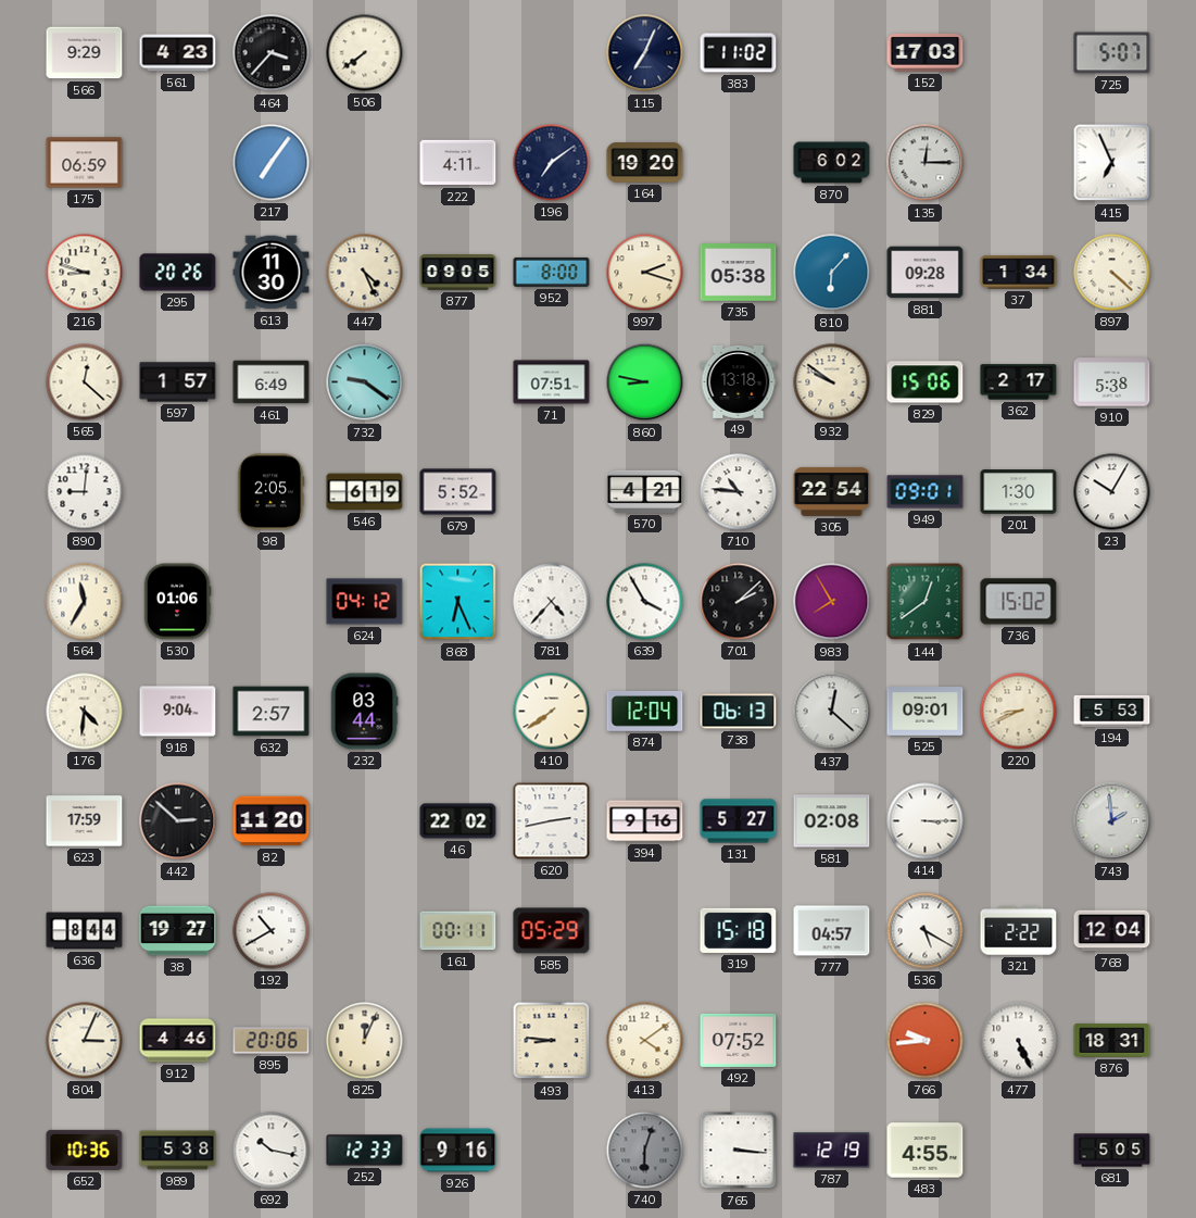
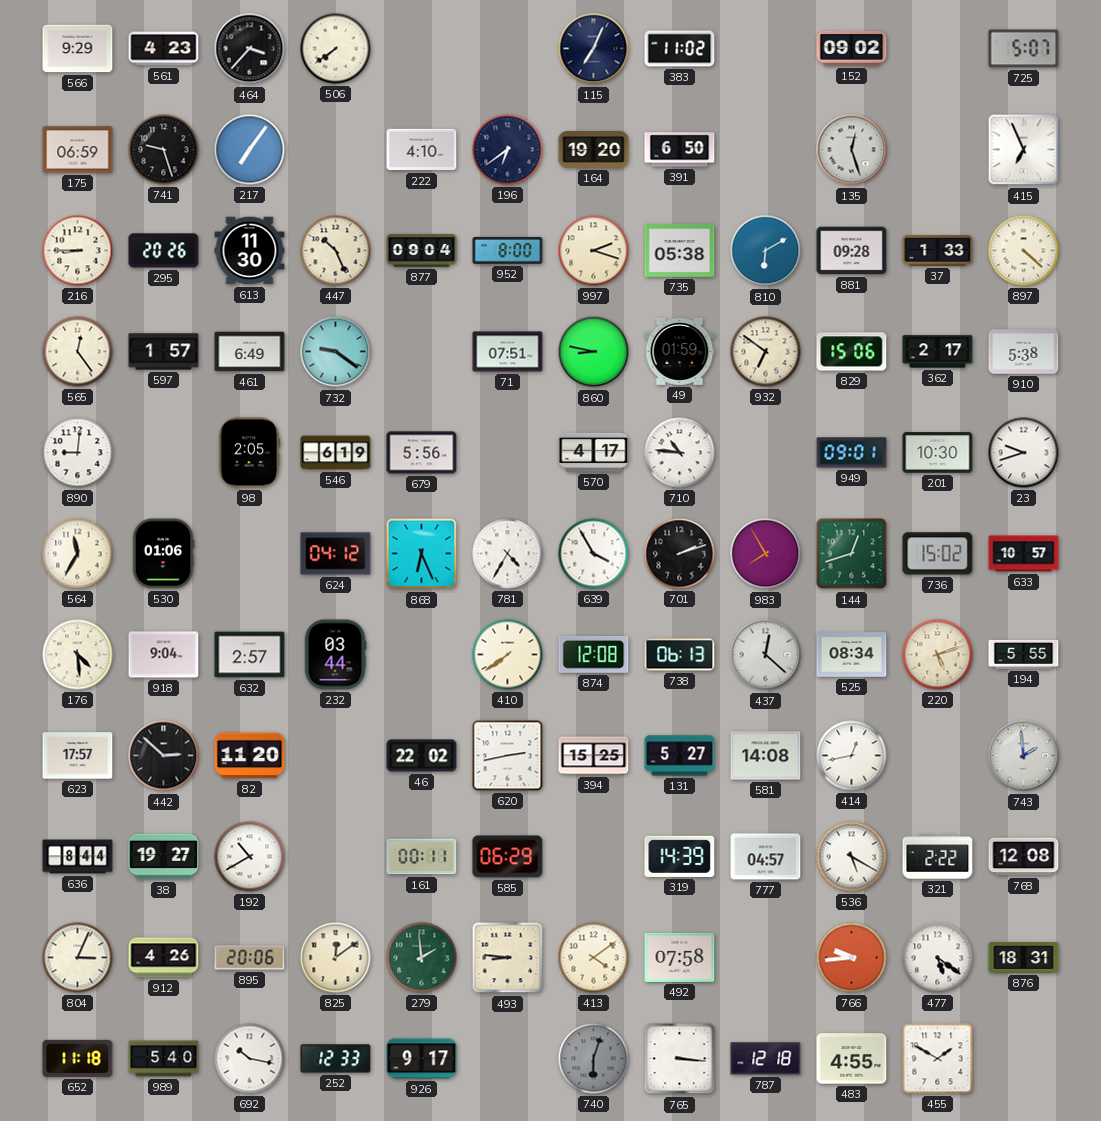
152: 17:03 -> 09:02 (852, 48)
741: none -> 9:27 (164, 150)
222: 4:11 -> 4:10 (422, 150)
196: 7:09 -> 6:39 (508, 150)
391: none -> 6:50 (680, 150)
870: 6:02 -> none (832, 163)
135: 12:15 -> 12:27 (852, 150)
216: 8:48 -> 8:45 (78, 251)
447: 4:26 -> 10:26 (336, 251)
877: 09:05 -> 09:04 (422, 251)
810: 6:07 -> 6:10 (766, 251)
37: 1:34 -> 1:33 (938, 251)
565: 12:22 -> 12:24 (78, 352)
49: 13:18 -> 01:59 (680, 351)
932: 9:51 -> 6:51 (766, 352)
679: 5:52 -> 5:56 (422, 453)
570: 4:21 -> 4:17 (594, 452)
305: 22:54 -> none (832, 491)
201: 1:30 -> 10:30 (938, 453)
23: 10:05 -> 9:42 (1024, 453)
781: 4:37 -> 4:35 (508, 554)
701: 2:08 -> 2:12 (680, 554)
144: 12:39 -> 12:42 (852, 554)
633: none -> 10:57 (1024, 554)
176: 4:31 -> 4:29 (78, 655)
874: 12:04 -> 12:08 (594, 654)
525: 09:01 -> 08:34 (852, 655)
220: 8:41 -> 5:12 (938, 655)
194: 5:53 -> 5:55 (1024, 654)
623: 17:59 -> 17:57 (78, 756)
394: 9:16 -> 15:25 (594, 756)
581: 02:08 -> 14:08 (766, 756)
414: 3:15 -> 12:43 (852, 756)
585: 05:29 -> 06:29 (508, 857)
319: 15:18 -> 14:39 (680, 856)
768: 12:04 -> 12:08 (1024, 857)
912: 4:46 -> 4:26 (164, 958)
825: 12:04 -> 12:09 (336, 958)
279: none -> 1:59 (422, 958)
492: 07:52 -> 07:58 (680, 957)
477: 5:26 -> 5:21 (938, 958)
652: 10:36 -> 11:18 (78, 1058)
989: 5:38 -> 5:40 (164, 1059)
926: 9:16 -> 9:17 (422, 1059)
787: 12:19 -> 12:18 (766, 1059)
455: none -> 1:50 (938, 1059)
681: 5:05 -> none (1112, 1151)
